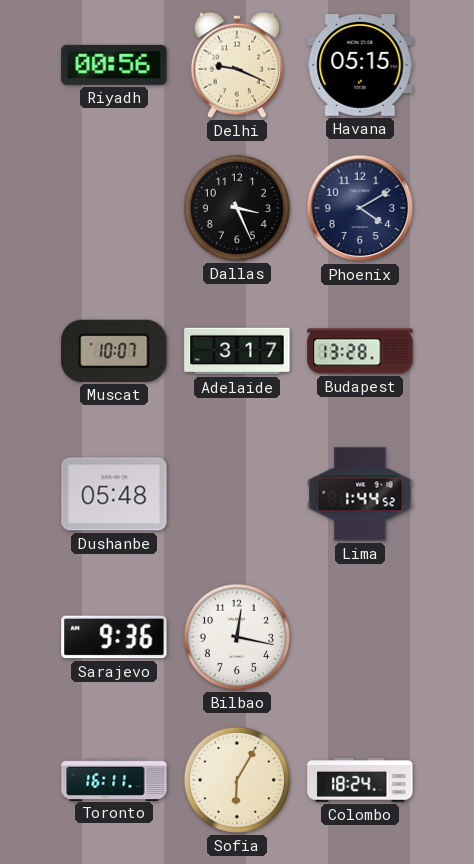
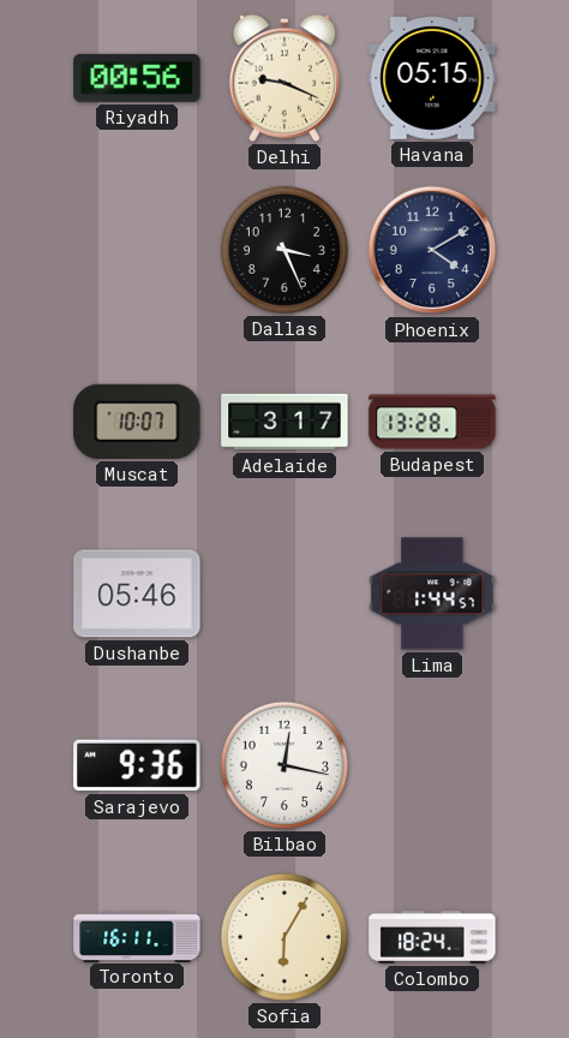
Dushanbe: 05:48 -> 05:46 (137, 593)
Lima: 1:44:52 -> 1:44:57 (432, 593)
